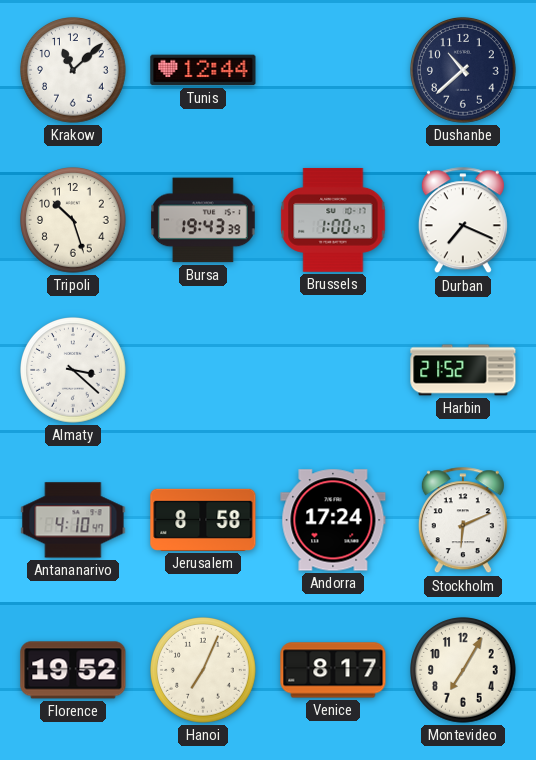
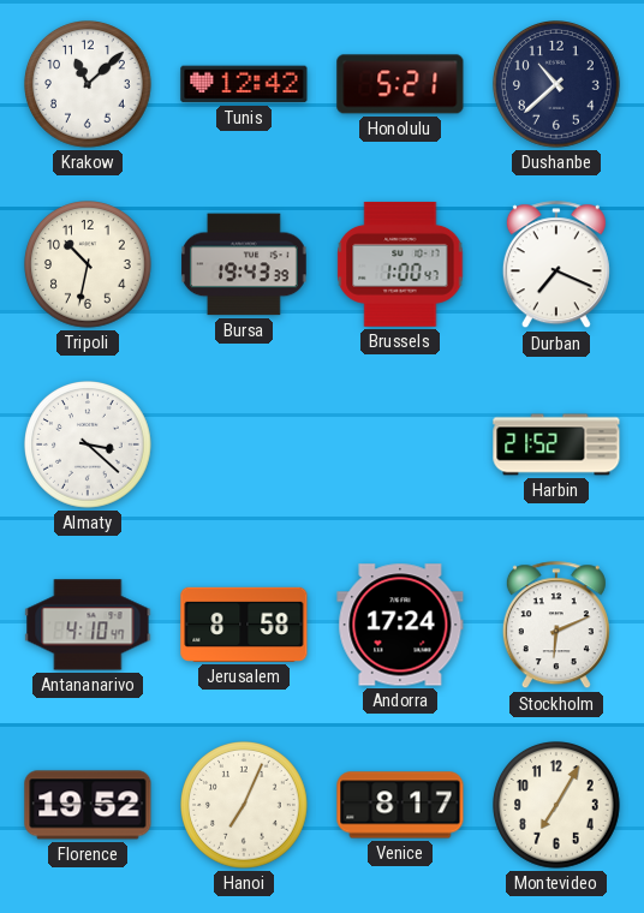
Tunis: 12:44 -> 12:42 (244, 84)
Honolulu: none -> 5:21 (400, 84)
Tripoli: 10:27 -> 10:32 (88, 264)
